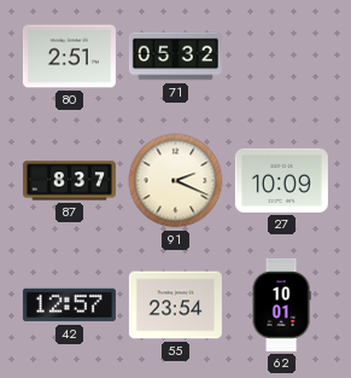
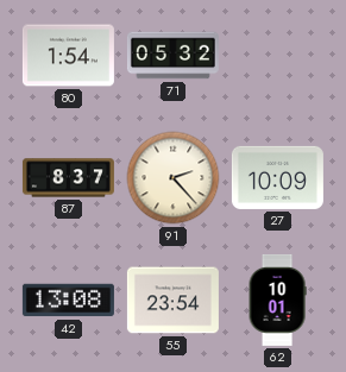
80: 2:51 -> 1:54 (68, 56)
91: 2:19 -> 2:23 (174, 178)
42: 12:57 -> 13:08 (68, 301)
